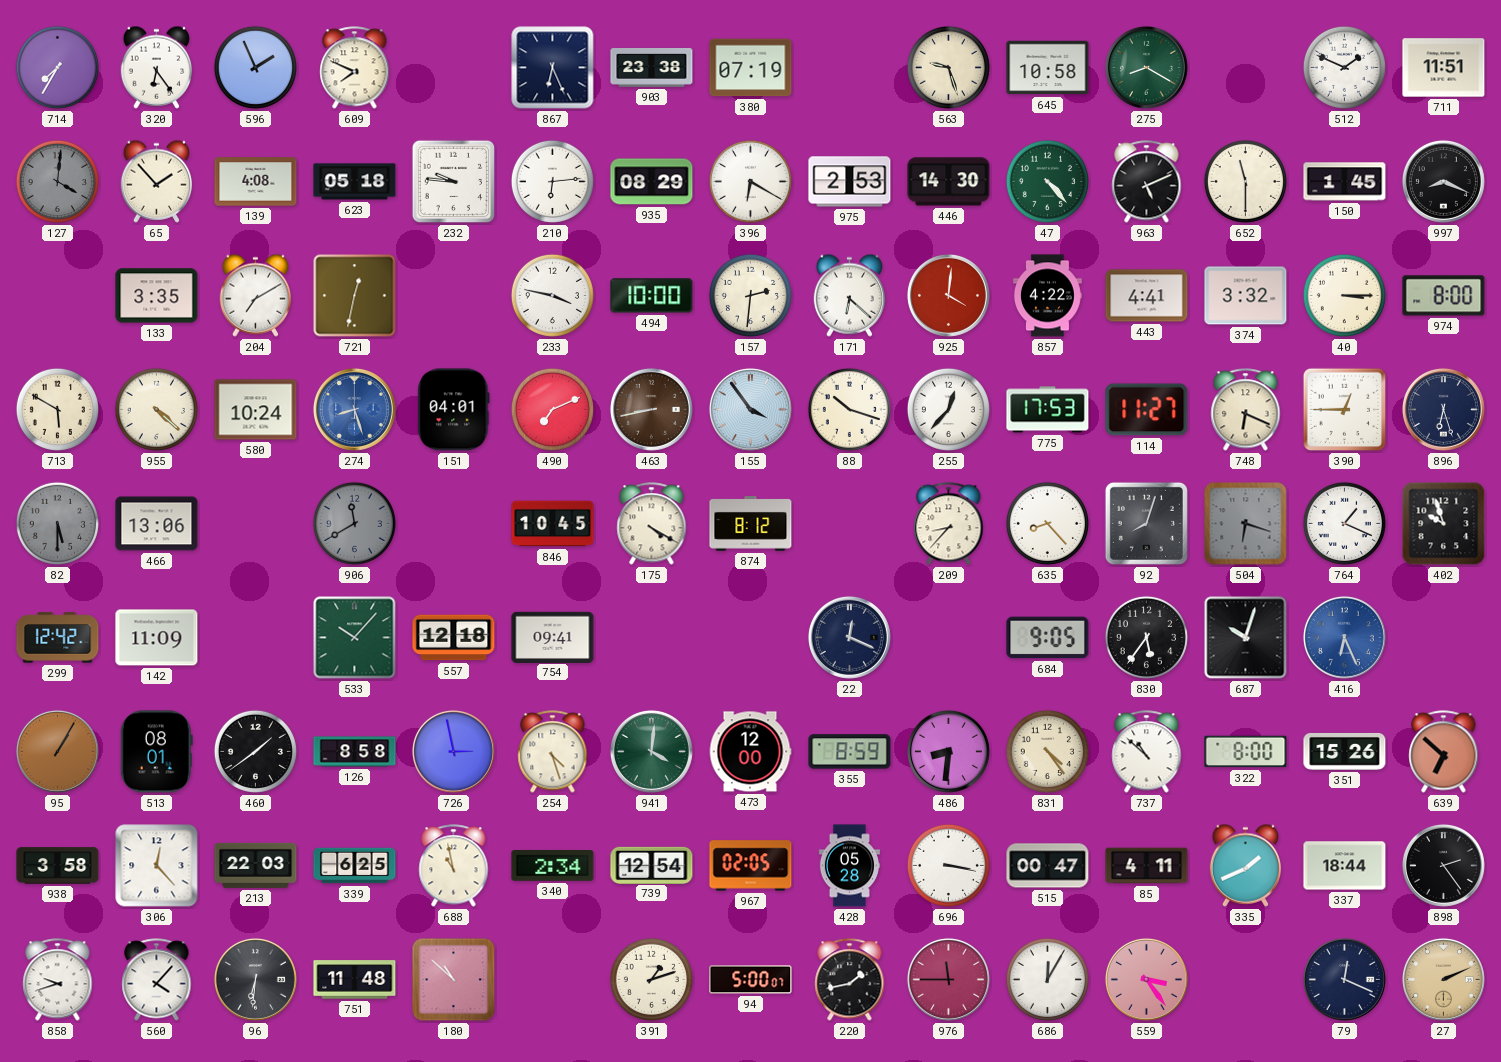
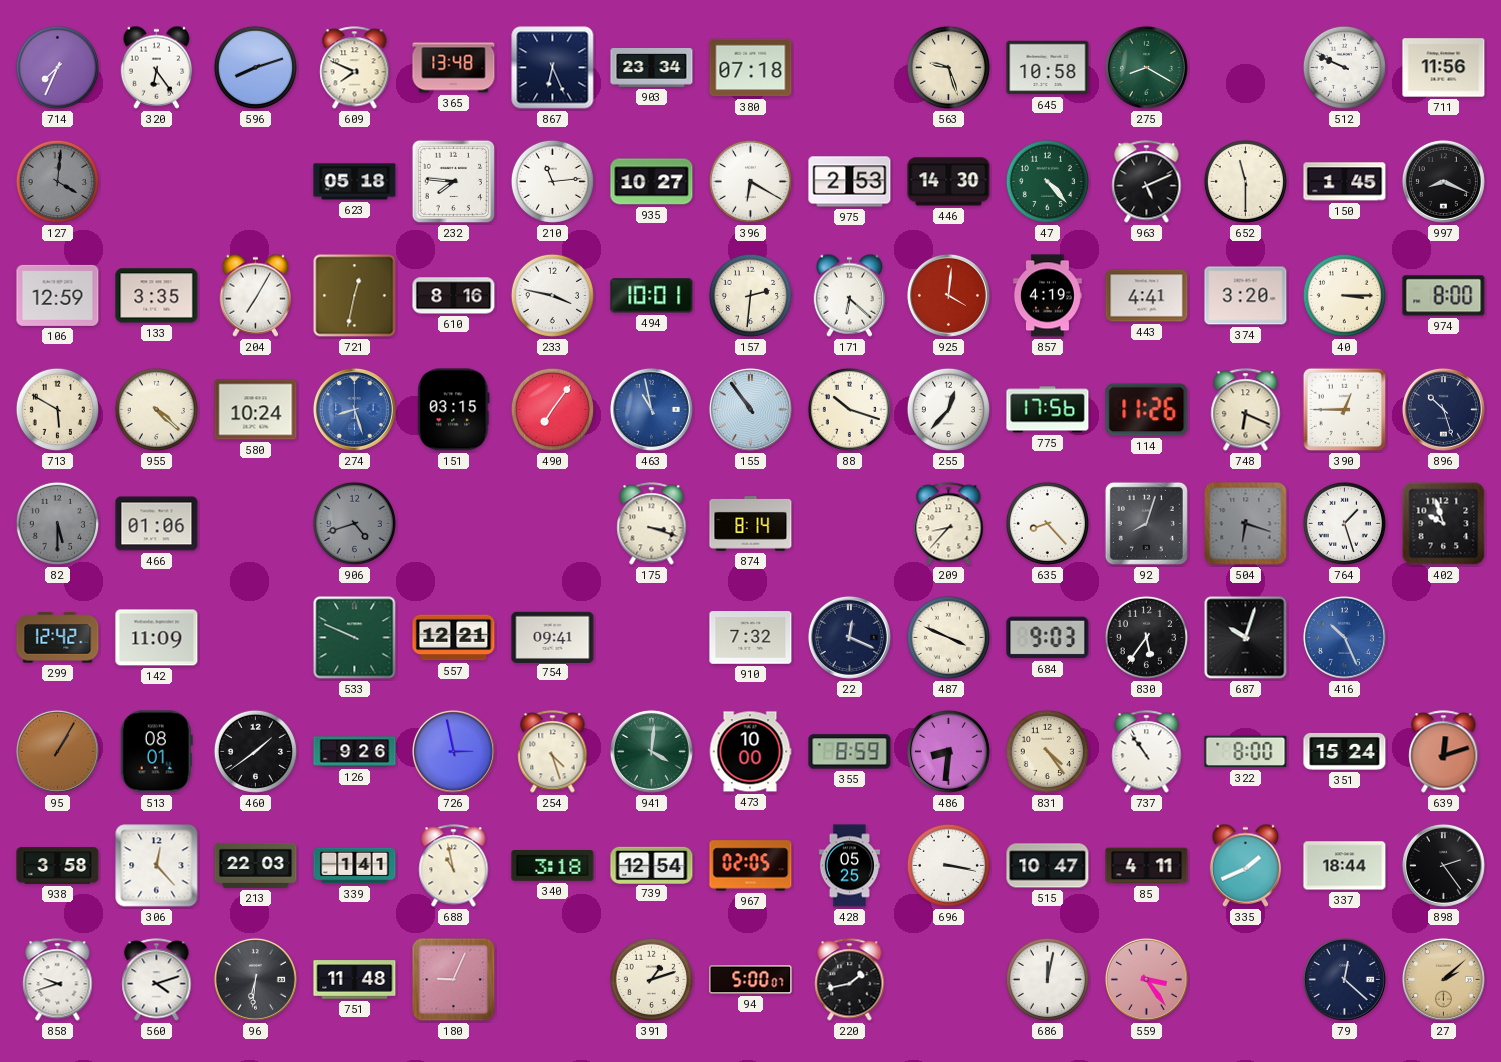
714: 7:35 -> 7:34 (57, 67)
596: 1:56 -> 8:12 (255, 67)
365: none -> 13:48 (454, 68)
903: 23:38 -> 23:34 (652, 68)
380: 07:19 -> 07:18 (751, 68)
512: 1:49 -> 9:49 (1344, 67)
711: 11:51 -> 11:56 (1444, 68)
65: 1:53 -> none (157, 181)
139: 4:08 -> none (256, 182)
232: 9:46 -> 7:46 (454, 182)
210: 6:14 -> 11:14 (552, 181)
935: 08:29 -> 10:27 (652, 182)
106: none -> 12:59 (58, 295)
204: 7:10 -> 7:05 (256, 295)
610: none -> 8:16 (454, 296)
494: 10:00 -> 10:01 (652, 296)
857: 4:22 -> 4:19 (1048, 296)
374: 3:32 -> 3:20 (1246, 296)
151: 04:01 -> 03:15 (454, 410)
490: 7:11 -> 7:06 (552, 409)
463: 8:43 -> 10:58 (651, 409)
463 dial: brown -> blue (651, 409)
155: 3:54 -> 10:54 (750, 409)
775: 17:53 -> 17:56 (1048, 410)
114: 11:27 -> 11:26 (1147, 410)
896: 6:27 -> 10:27 (1443, 409)
466: 13:06 -> 01:06 (157, 524)
906: 11:40 -> 4:42 (354, 523)
846: 10:45 -> none (553, 524)
175: 4:20 -> 3:18 (652, 524)
874: 8:12 -> 8:14 (751, 524)
764: 1:19 -> 1:27 (1344, 523)
533: 10:07 -> 9:49 (355, 638)
557: 12:18 -> 12:21 (454, 638)
910: none -> 7:32 (751, 638)
487: none -> 3:49 (948, 637)
684: 9:05 -> 9:03 (1048, 638)
416: 6:26 -> 10:26 (1344, 637)
126: 8:58 -> 9:26 (355, 752)
473: 12:00 -> 10:00 (750, 752)
737: 10:52 -> 10:54 (1147, 752)
351: 15:26 -> 15:24 (1345, 751)
639: 6:52 -> 12:12 (1444, 752)
339: 6:25 -> 1:41 (355, 866)
340: 2:34 -> 3:18 (553, 866)
428: 05:28 -> 05:25 (849, 866)
515: 00:47 -> 10:47 (1048, 866)
560: 4:07 -> 4:12 (157, 980)
180: 10:52 -> 9:04 (454, 980)
976: 11:45 -> none (948, 979)
686: 12:05 -> 12:02 (1047, 979)
79: 12:19 -> 12:22 (1344, 979)
27: 2:11 -> 2:08 (1443, 979)
